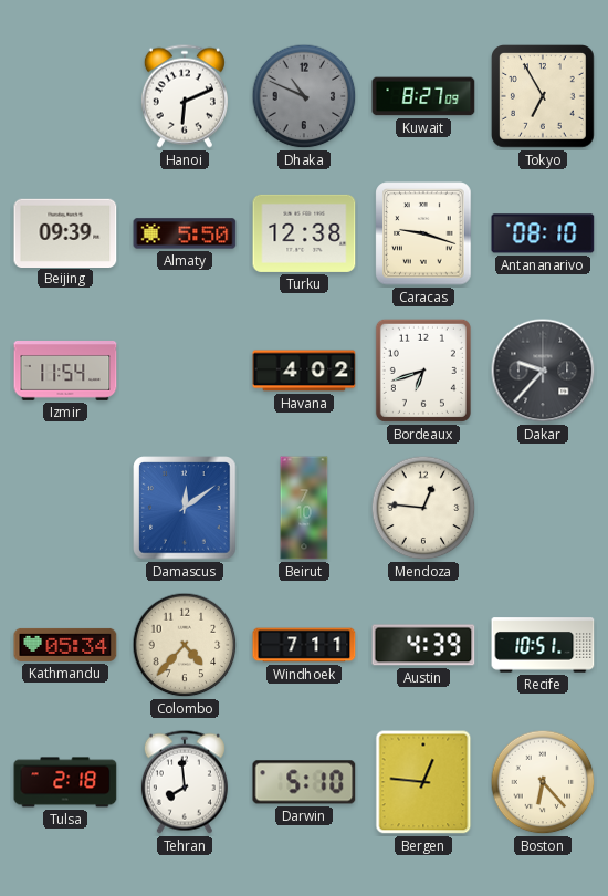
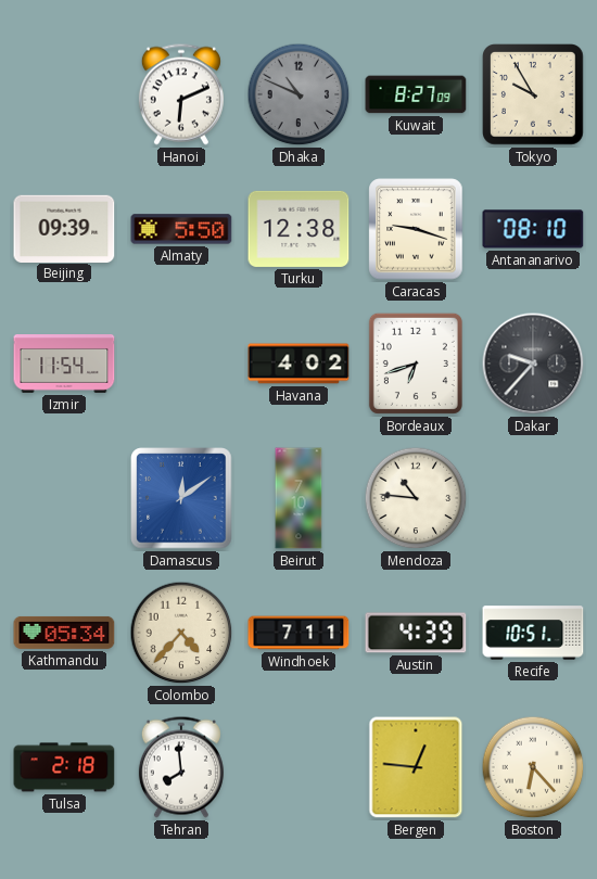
Tokyo: 6:55 -> 9:55 (534, 95)
Mendoza: 12:46 -> 10:46 (416, 498)
Darwin: 5:10 -> none (304, 782)
